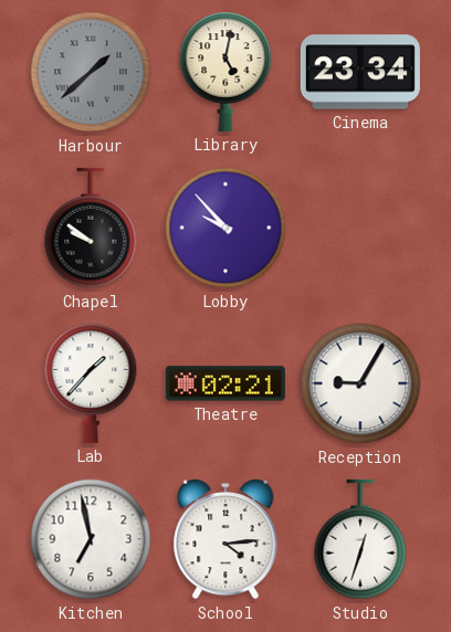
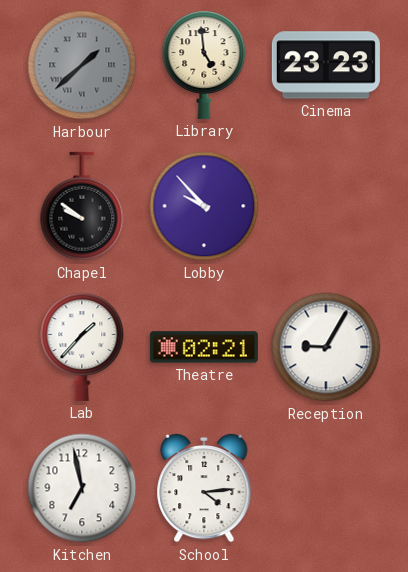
Library: 5:02 -> 4:59 (204, 65)
Cinema: 23:34 -> 23:23 (326, 65)
Studio: 12:33 -> none (360, 539)
